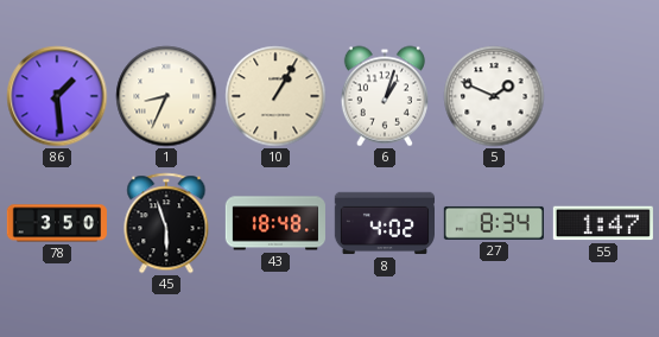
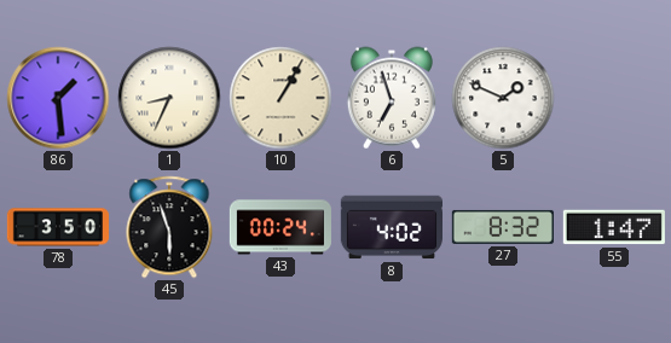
6: 1:03 -> 6:57 (392, 98)
43: 18:48 -> 00:24 (280, 227)
27: 8:34 -> 8:32 (503, 227)
